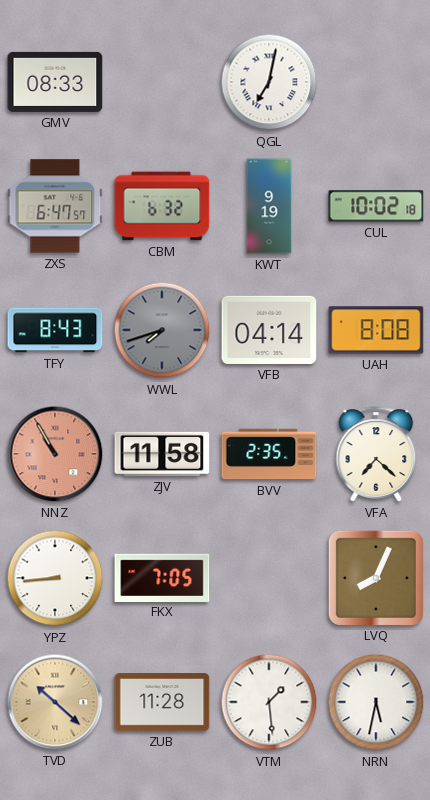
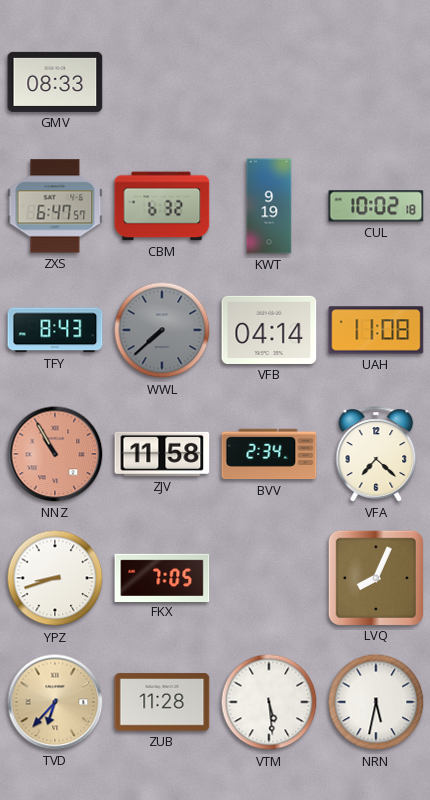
QGL: 7:02 -> none (269, 82)
WWL: 7:42 -> 7:38 (162, 330)
UAH: 8:08 -> 11:08 (376, 330)
BVV: 2:35 -> 2:34 (269, 454)
YPZ: 8:44 -> 8:42 (55, 578)
TVD: 10:22 -> 6:37 (55, 702)
VTM: 1:29 -> 5:29 (269, 702)
